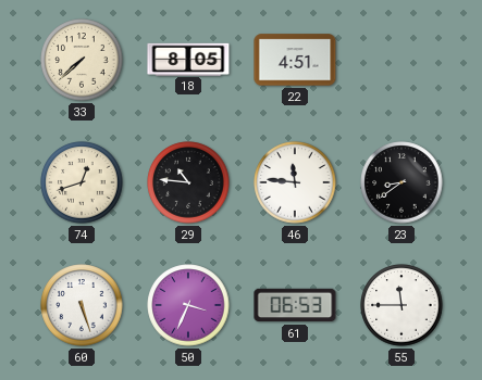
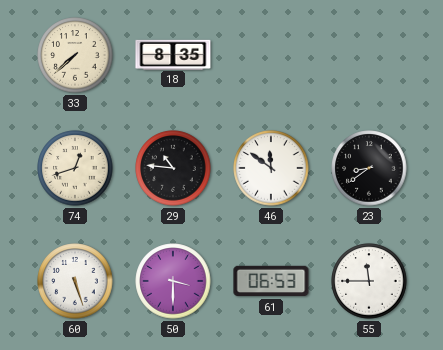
18: 8:05 -> 8:35 (173, 54)
22: 4:51 -> none (295, 60)
46: 11:46 -> 11:51 (271, 168)
50: 3:34 -> 3:30 (173, 281)
